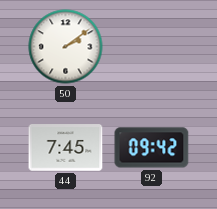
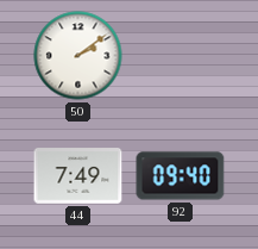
44: 7:45 -> 7:49 (78, 176)
92: 09:42 -> 09:40 (181, 176)
